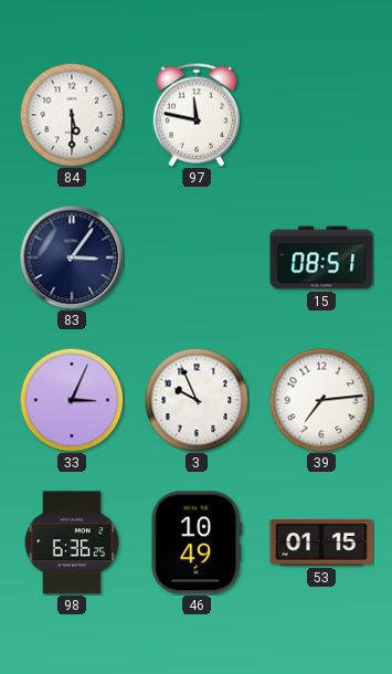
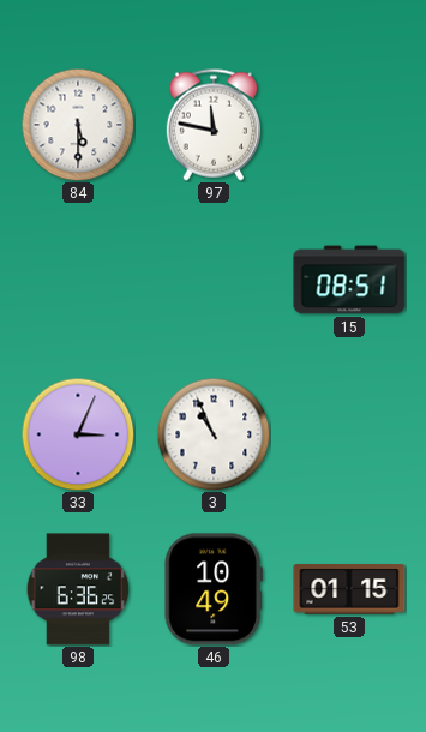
83: 3:06 -> none (72, 257)
3: 9:56 -> 10:56 (214, 434)
39: 7:14 -> none (321, 400)
